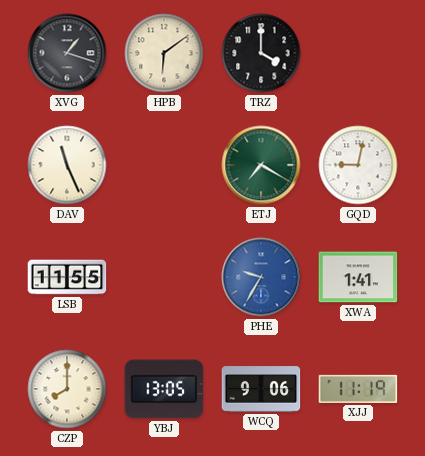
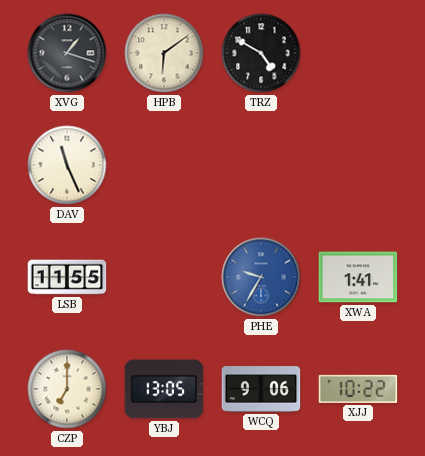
TRZ: 4:00 -> 4:50 (261, 53)
ETJ: 7:20 -> none (261, 165)
GQD: 9:02 -> none (358, 165)
CZP: 8:00 -> 7:00 (67, 389)
XJJ: 11:19 -> 10:22 (358, 389)
